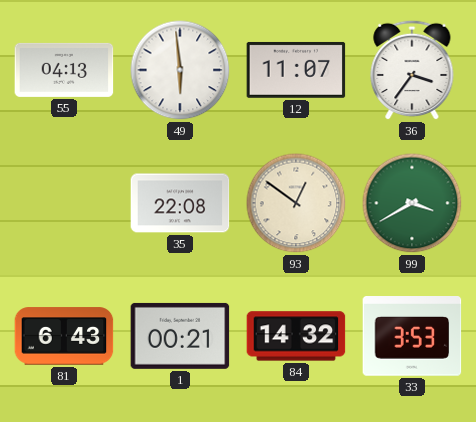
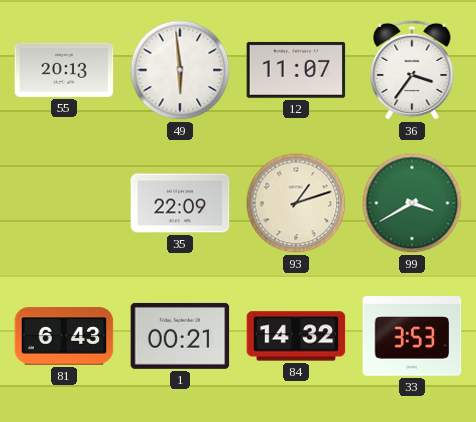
55: 04:13 -> 20:13 (64, 70)
35: 22:08 -> 22:09 (180, 203)
93: 12:51 -> 1:12 (296, 203)
